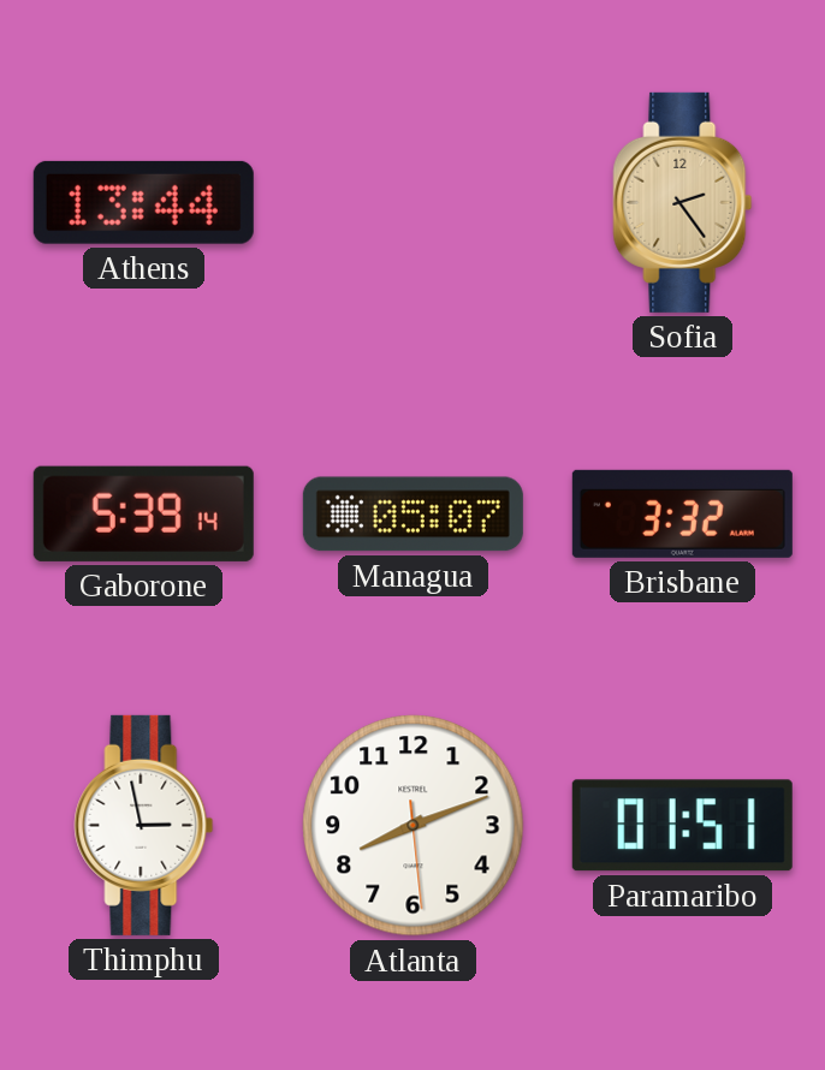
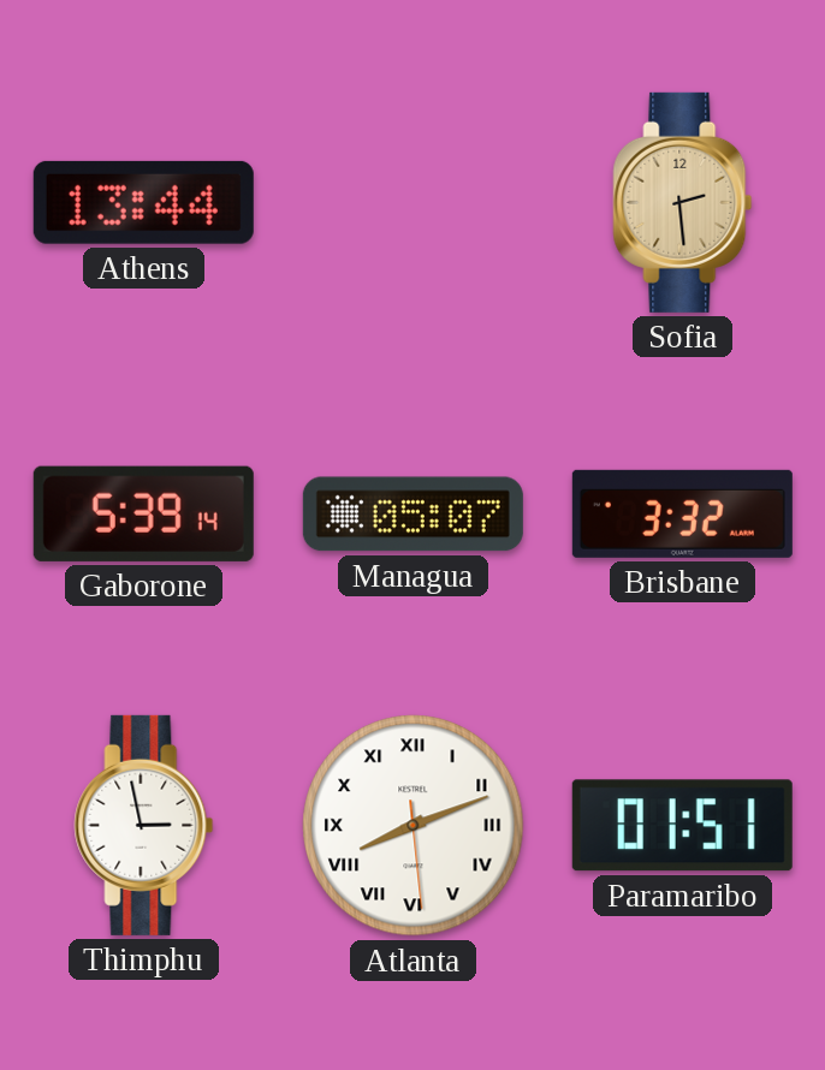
Sofia: 2:24 -> 2:29 (683, 202)
Atlanta numerals: Arabic -> Roman (414, 826)
